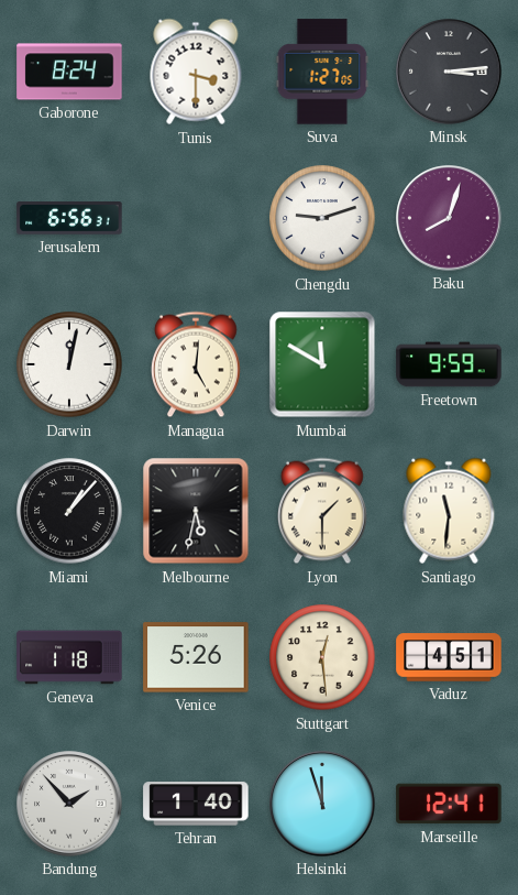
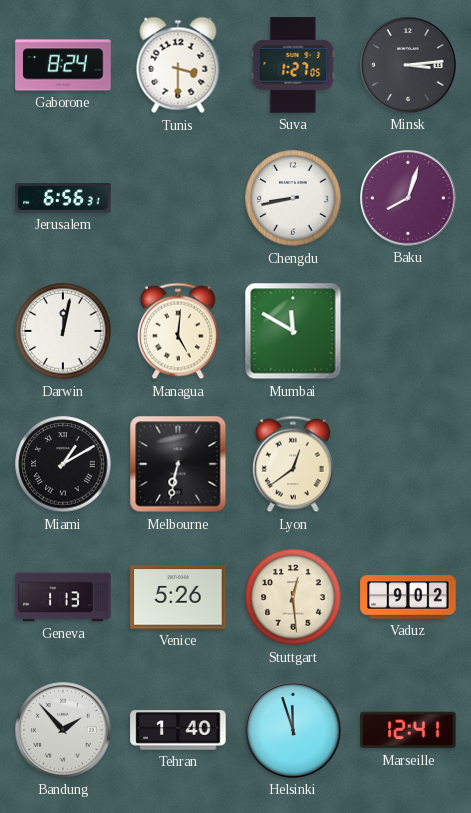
Chengdu: 9:12 -> 8:43 (293, 198)
Freetown: 9:59 -> none (449, 364)
Miami: 1:07 -> 1:10 (63, 464)
Melbourne: 5:32 -> 6:32 (178, 464)
Lyon: 1:30 -> 12:39 (293, 464)
Santiago: 11:31 -> none (449, 511)
Geneva: 1:18 -> 1:13 (63, 597)
Vaduz: 4:51 -> 9:02 (408, 597)
